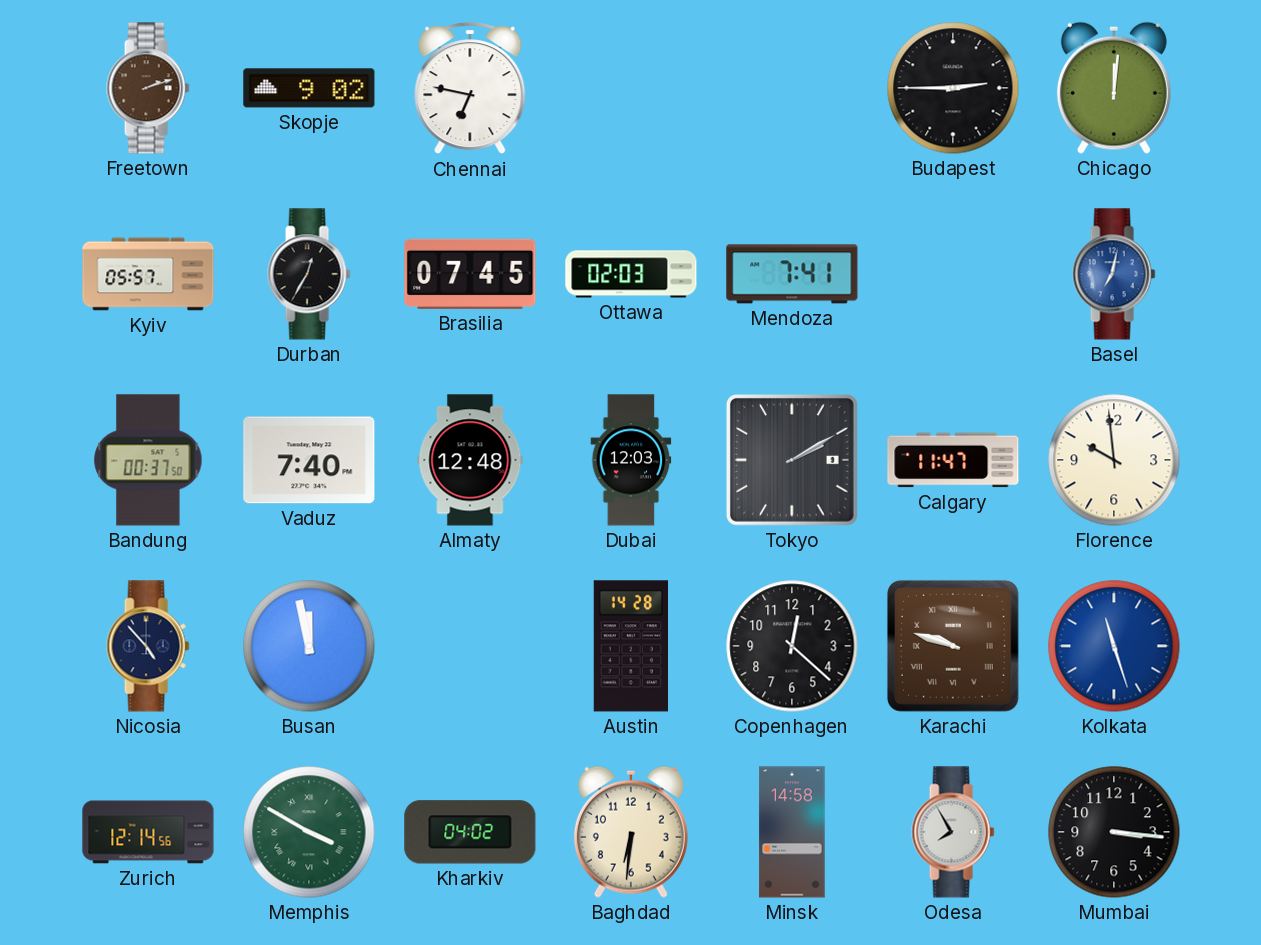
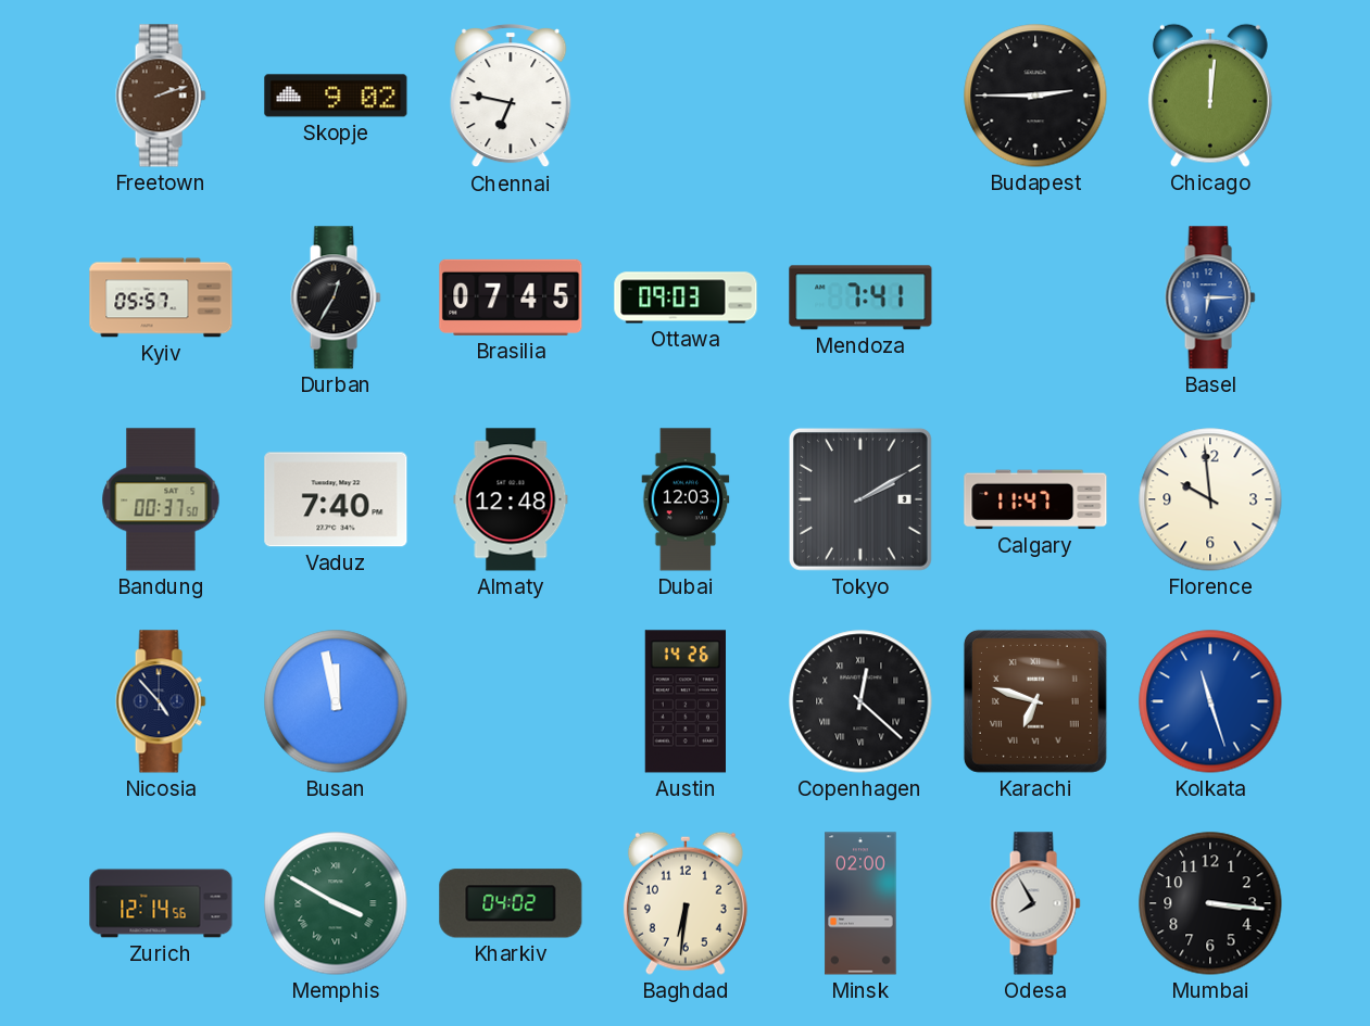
Ottawa: 02:03 -> 09:03 (686, 297)
Basel: 7:02 -> 6:15 (1210, 297)
Austin: 14:28 -> 14:26 (684, 701)
Copenhagen numerals: Arabic -> Roman (860, 701)
Karachi: 9:48 -> 6:48 (1035, 701)
Minsk: 14:58 -> 02:00 (860, 903)
